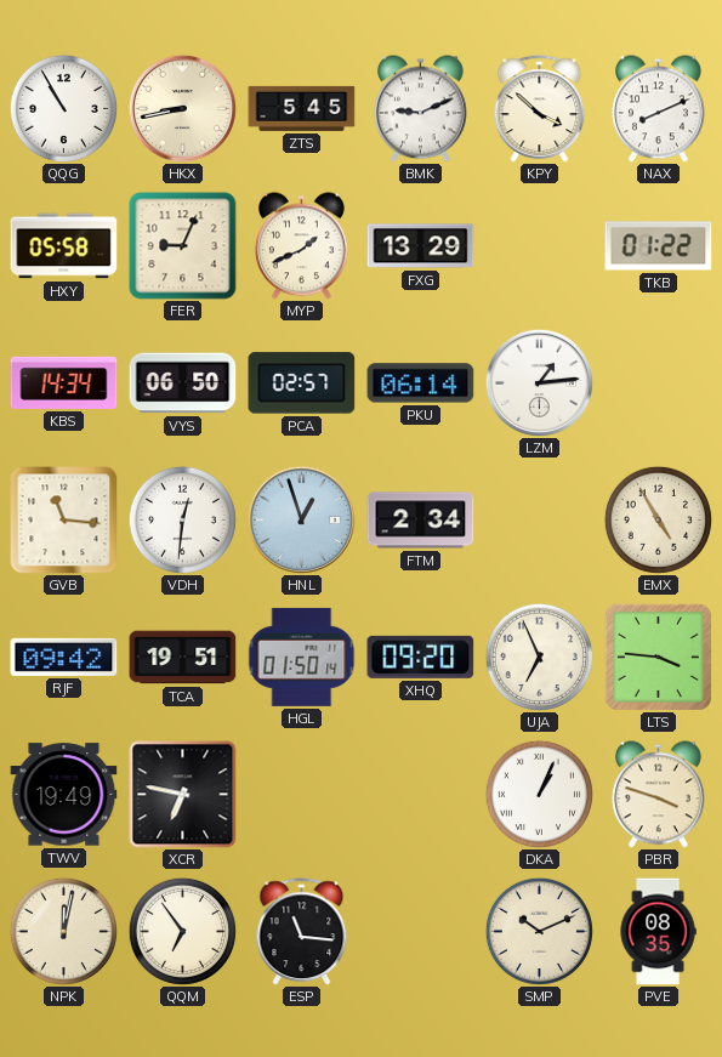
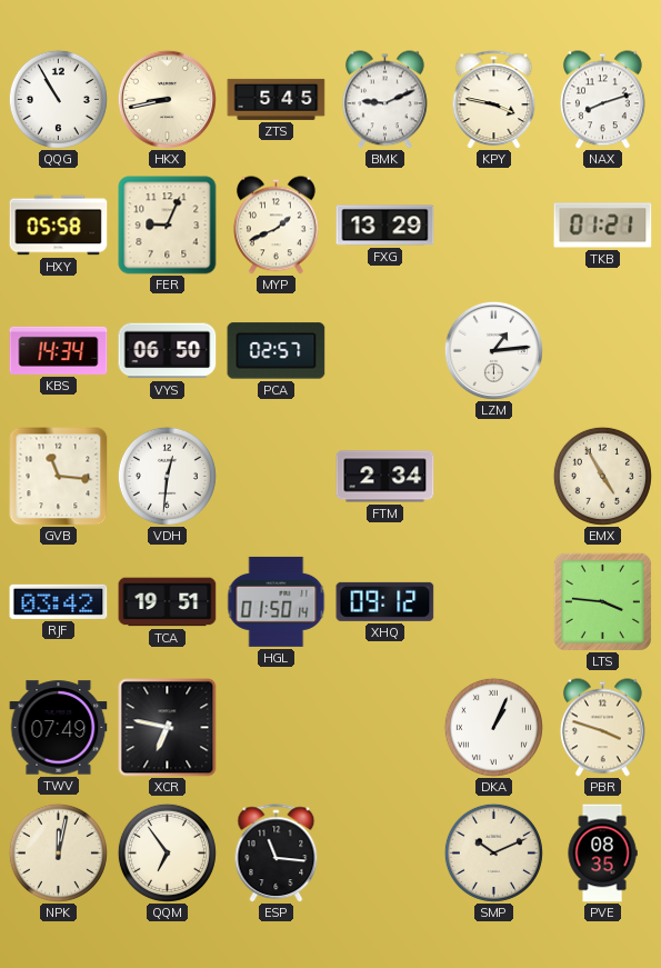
KPY: 3:52 -> 3:47 (494, 100)
NAX: 8:11 -> 8:12 (602, 100)
TKB: 01:22 -> 01:21 (603, 226)
PKU: 06:14 -> none (421, 383)
HNL: 12:57 -> none (301, 519)
RJF: 09:42 -> 03:42 (59, 601)
XHQ: 09:20 -> 09:12 (385, 601)
UJA: 6:56 -> none (539, 657)
TWV: 19:49 -> 07:49 (59, 728)
